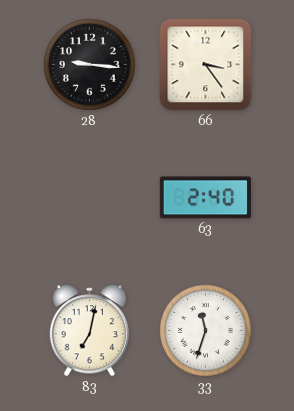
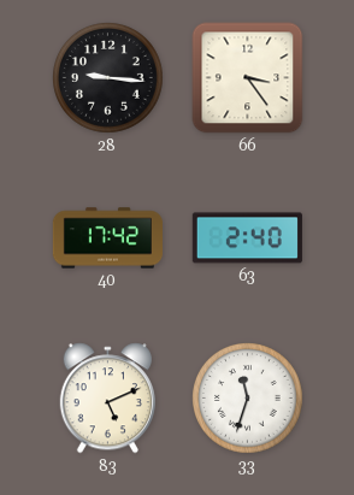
40: none -> 17:42 (107, 238)
83: 7:02 -> 5:11 (107, 399)
